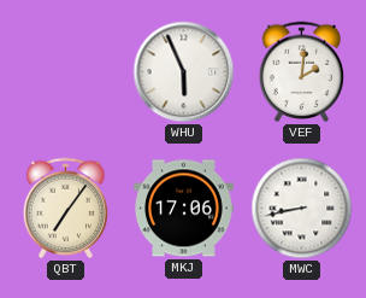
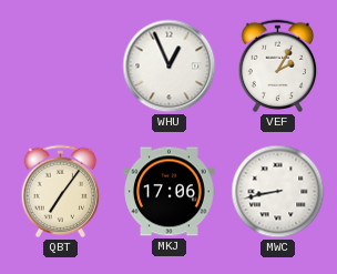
WHU: 5:56 -> 12:56 (170, 67)
VEF: 2:01 -> 2:05 (278, 67)
